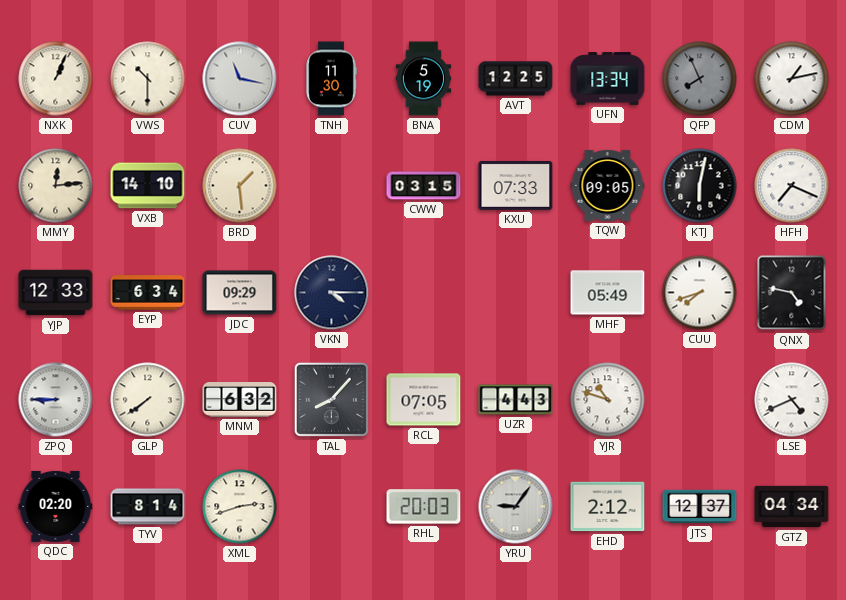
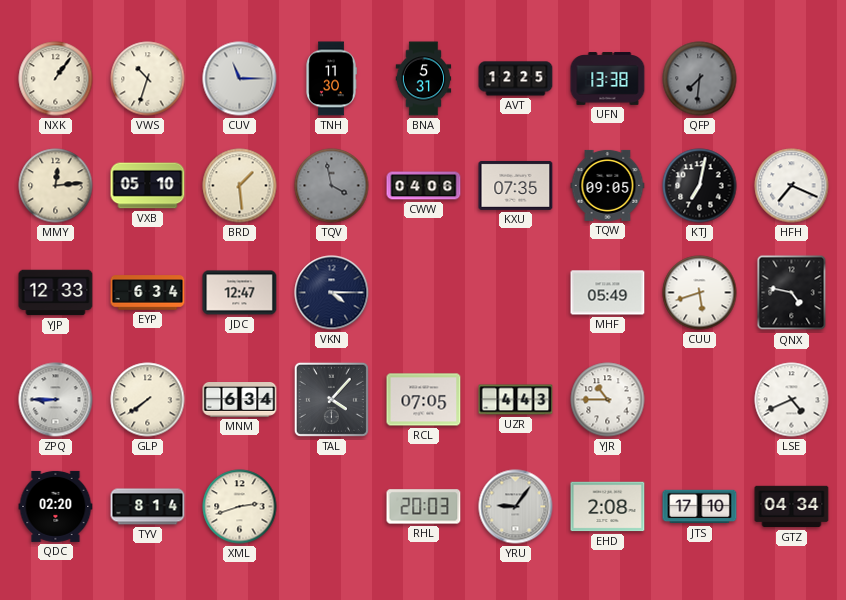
NXK: 1:04 -> 1:06 (56, 79)
VWS: 10:30 -> 10:33 (148, 79)
CUV: 11:17 -> 11:15 (240, 79)
BNA: 5:19 -> 5:31 (424, 79)
UFN: 13:34 -> 13:38 (608, 79)
QFP: 7:56 -> 7:31 (700, 79)
CDM: 1:13 -> none (792, 79)
VXB: 14:10 -> 05:10 (148, 186)
TQV: none -> 3:58 (332, 186)
CWW: 03:15 -> 04:06 (424, 186)
KXU: 07:33 -> 07:35 (516, 185)
KTJ: 6:02 -> 7:02 (700, 186)
JDC: 09:29 -> 12:47 (240, 293)
CUU: 7:42 -> 5:42 (700, 293)
MNM: 6:32 -> 6:34 (240, 400)
TAL: 8:07 -> 4:07 (331, 399)
YJR: 10:48 -> 10:45 (608, 400)
EHD: 2:12 -> 2:08 (608, 507)
JTS: 12:37 -> 17:10 (700, 507)
